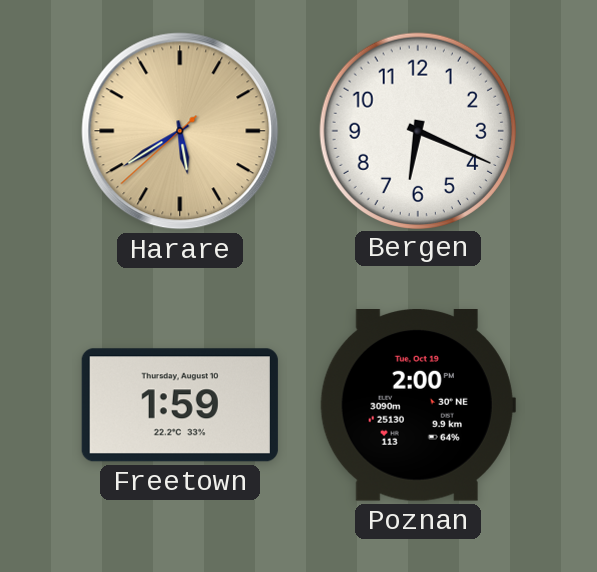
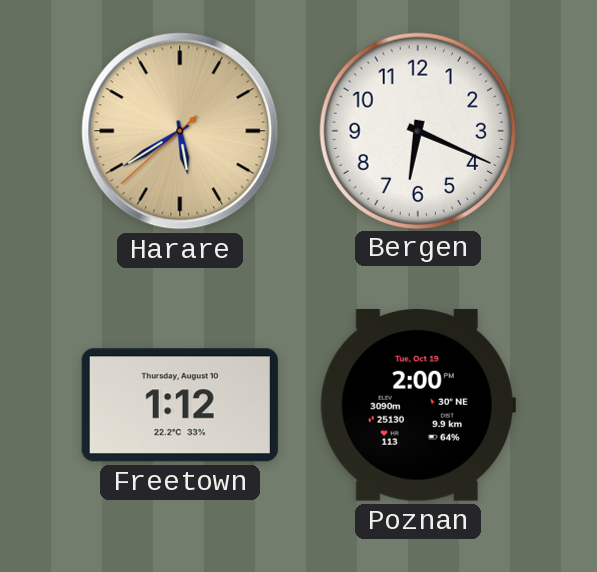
Freetown: 1:59 -> 1:12 (180, 405)
